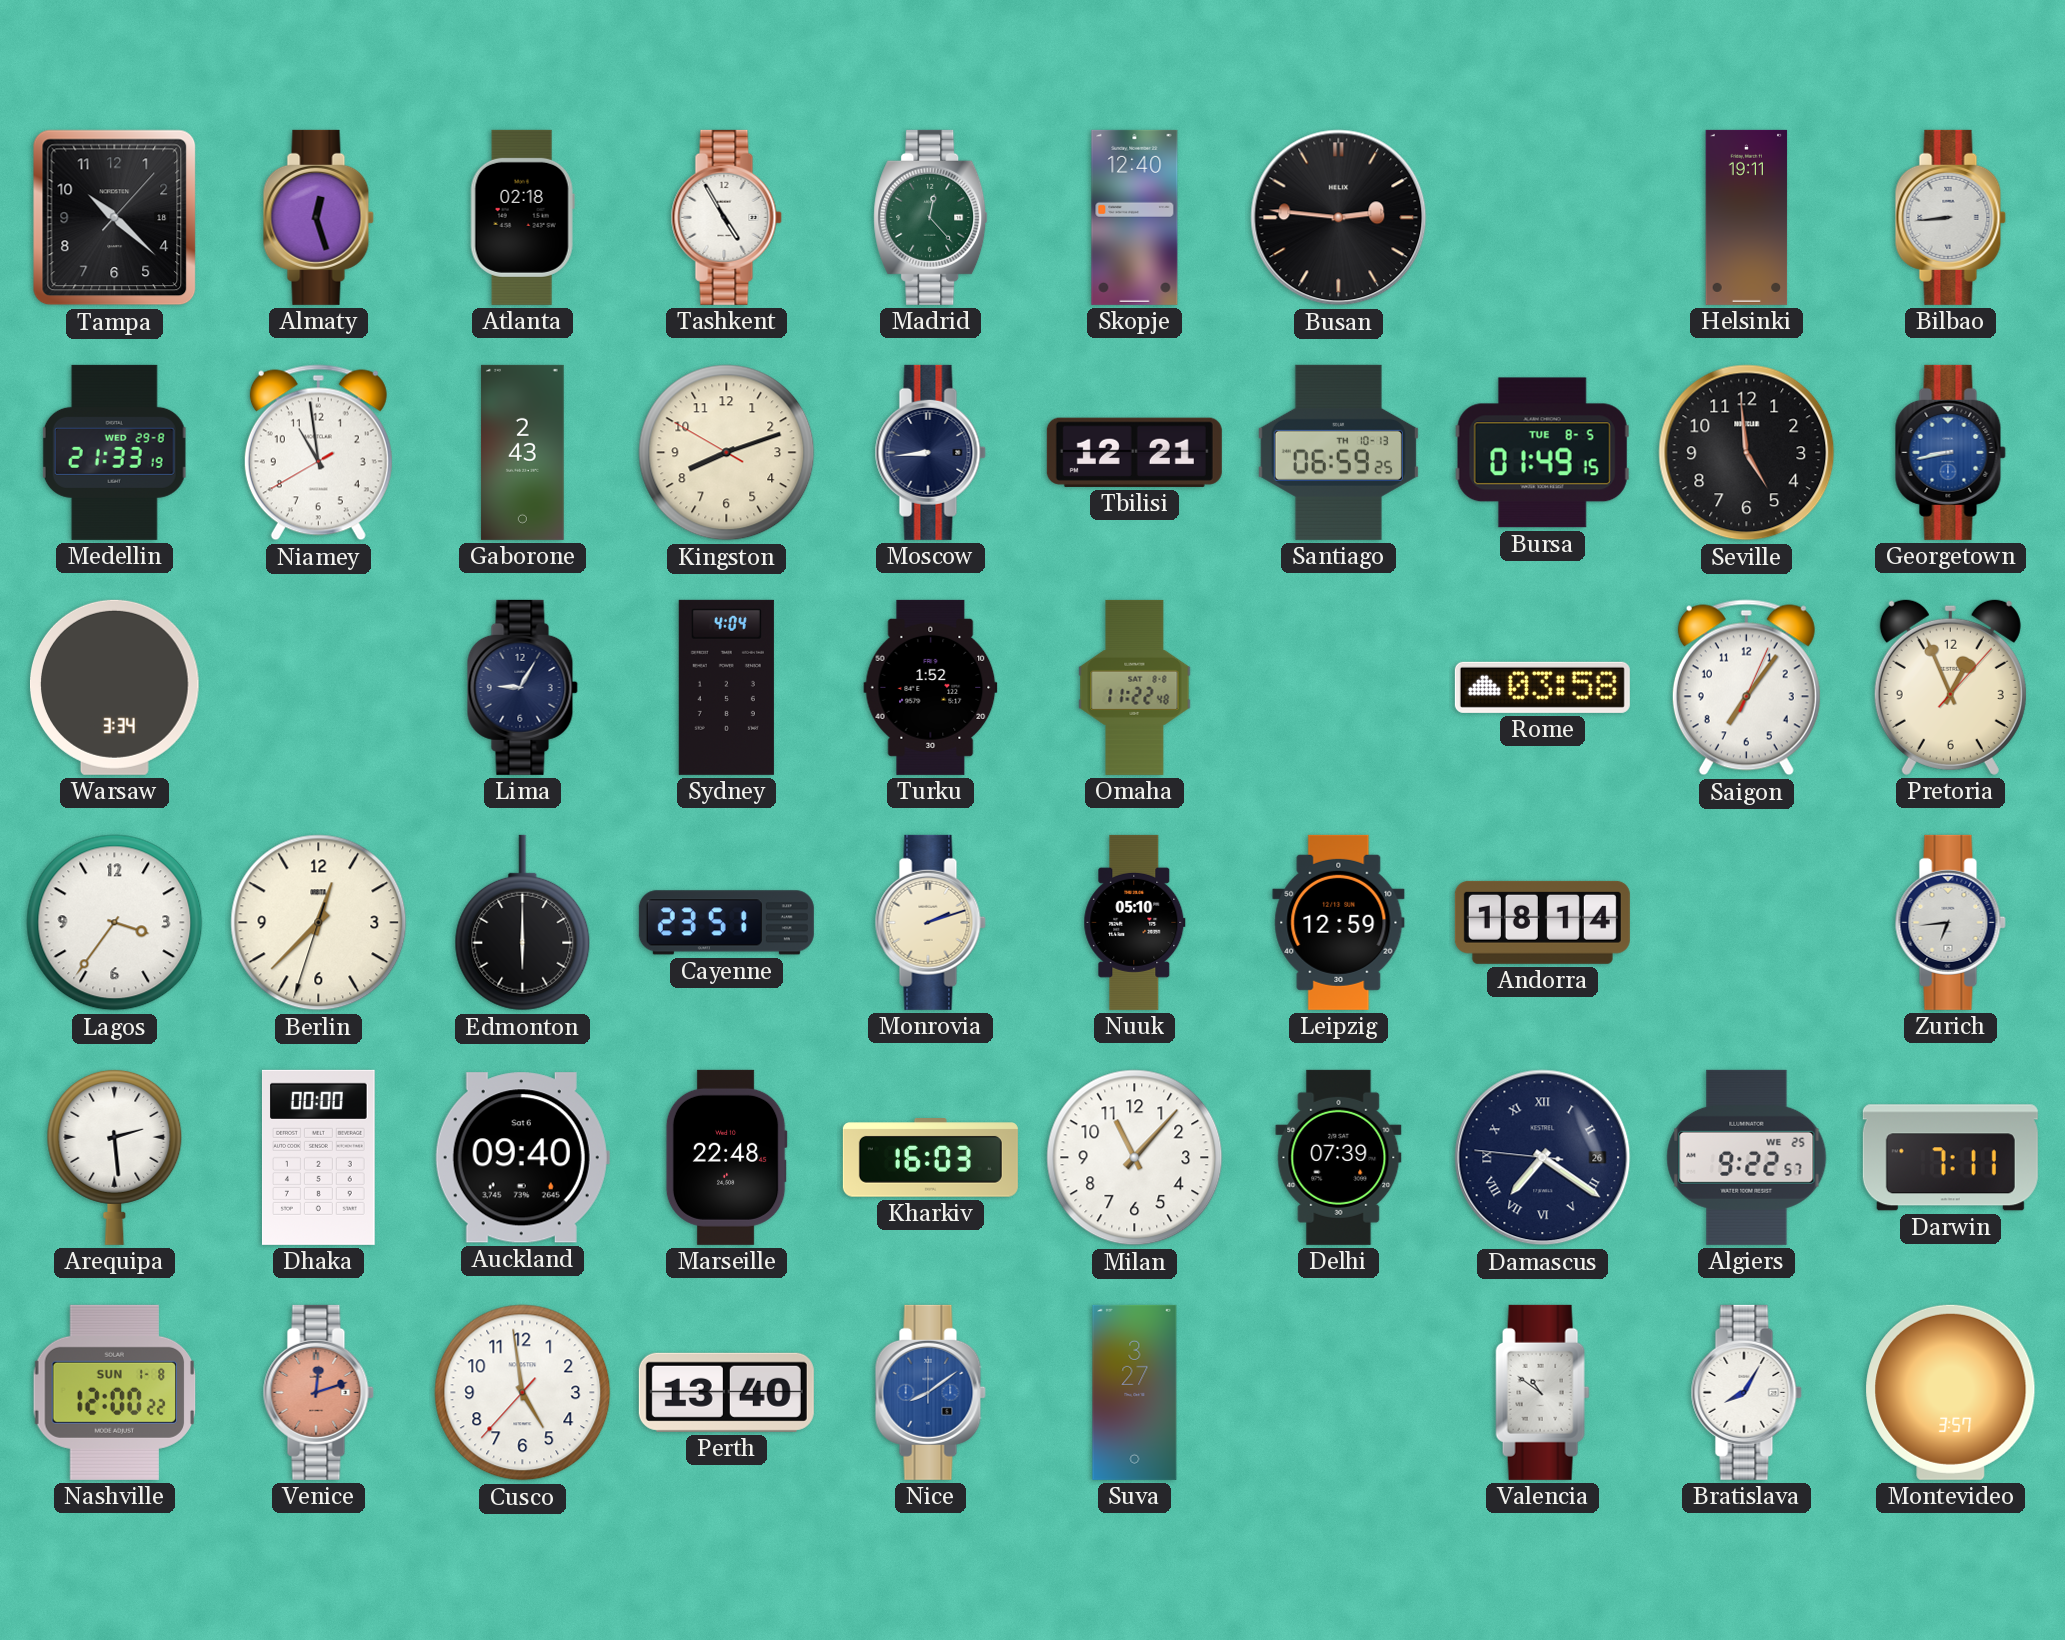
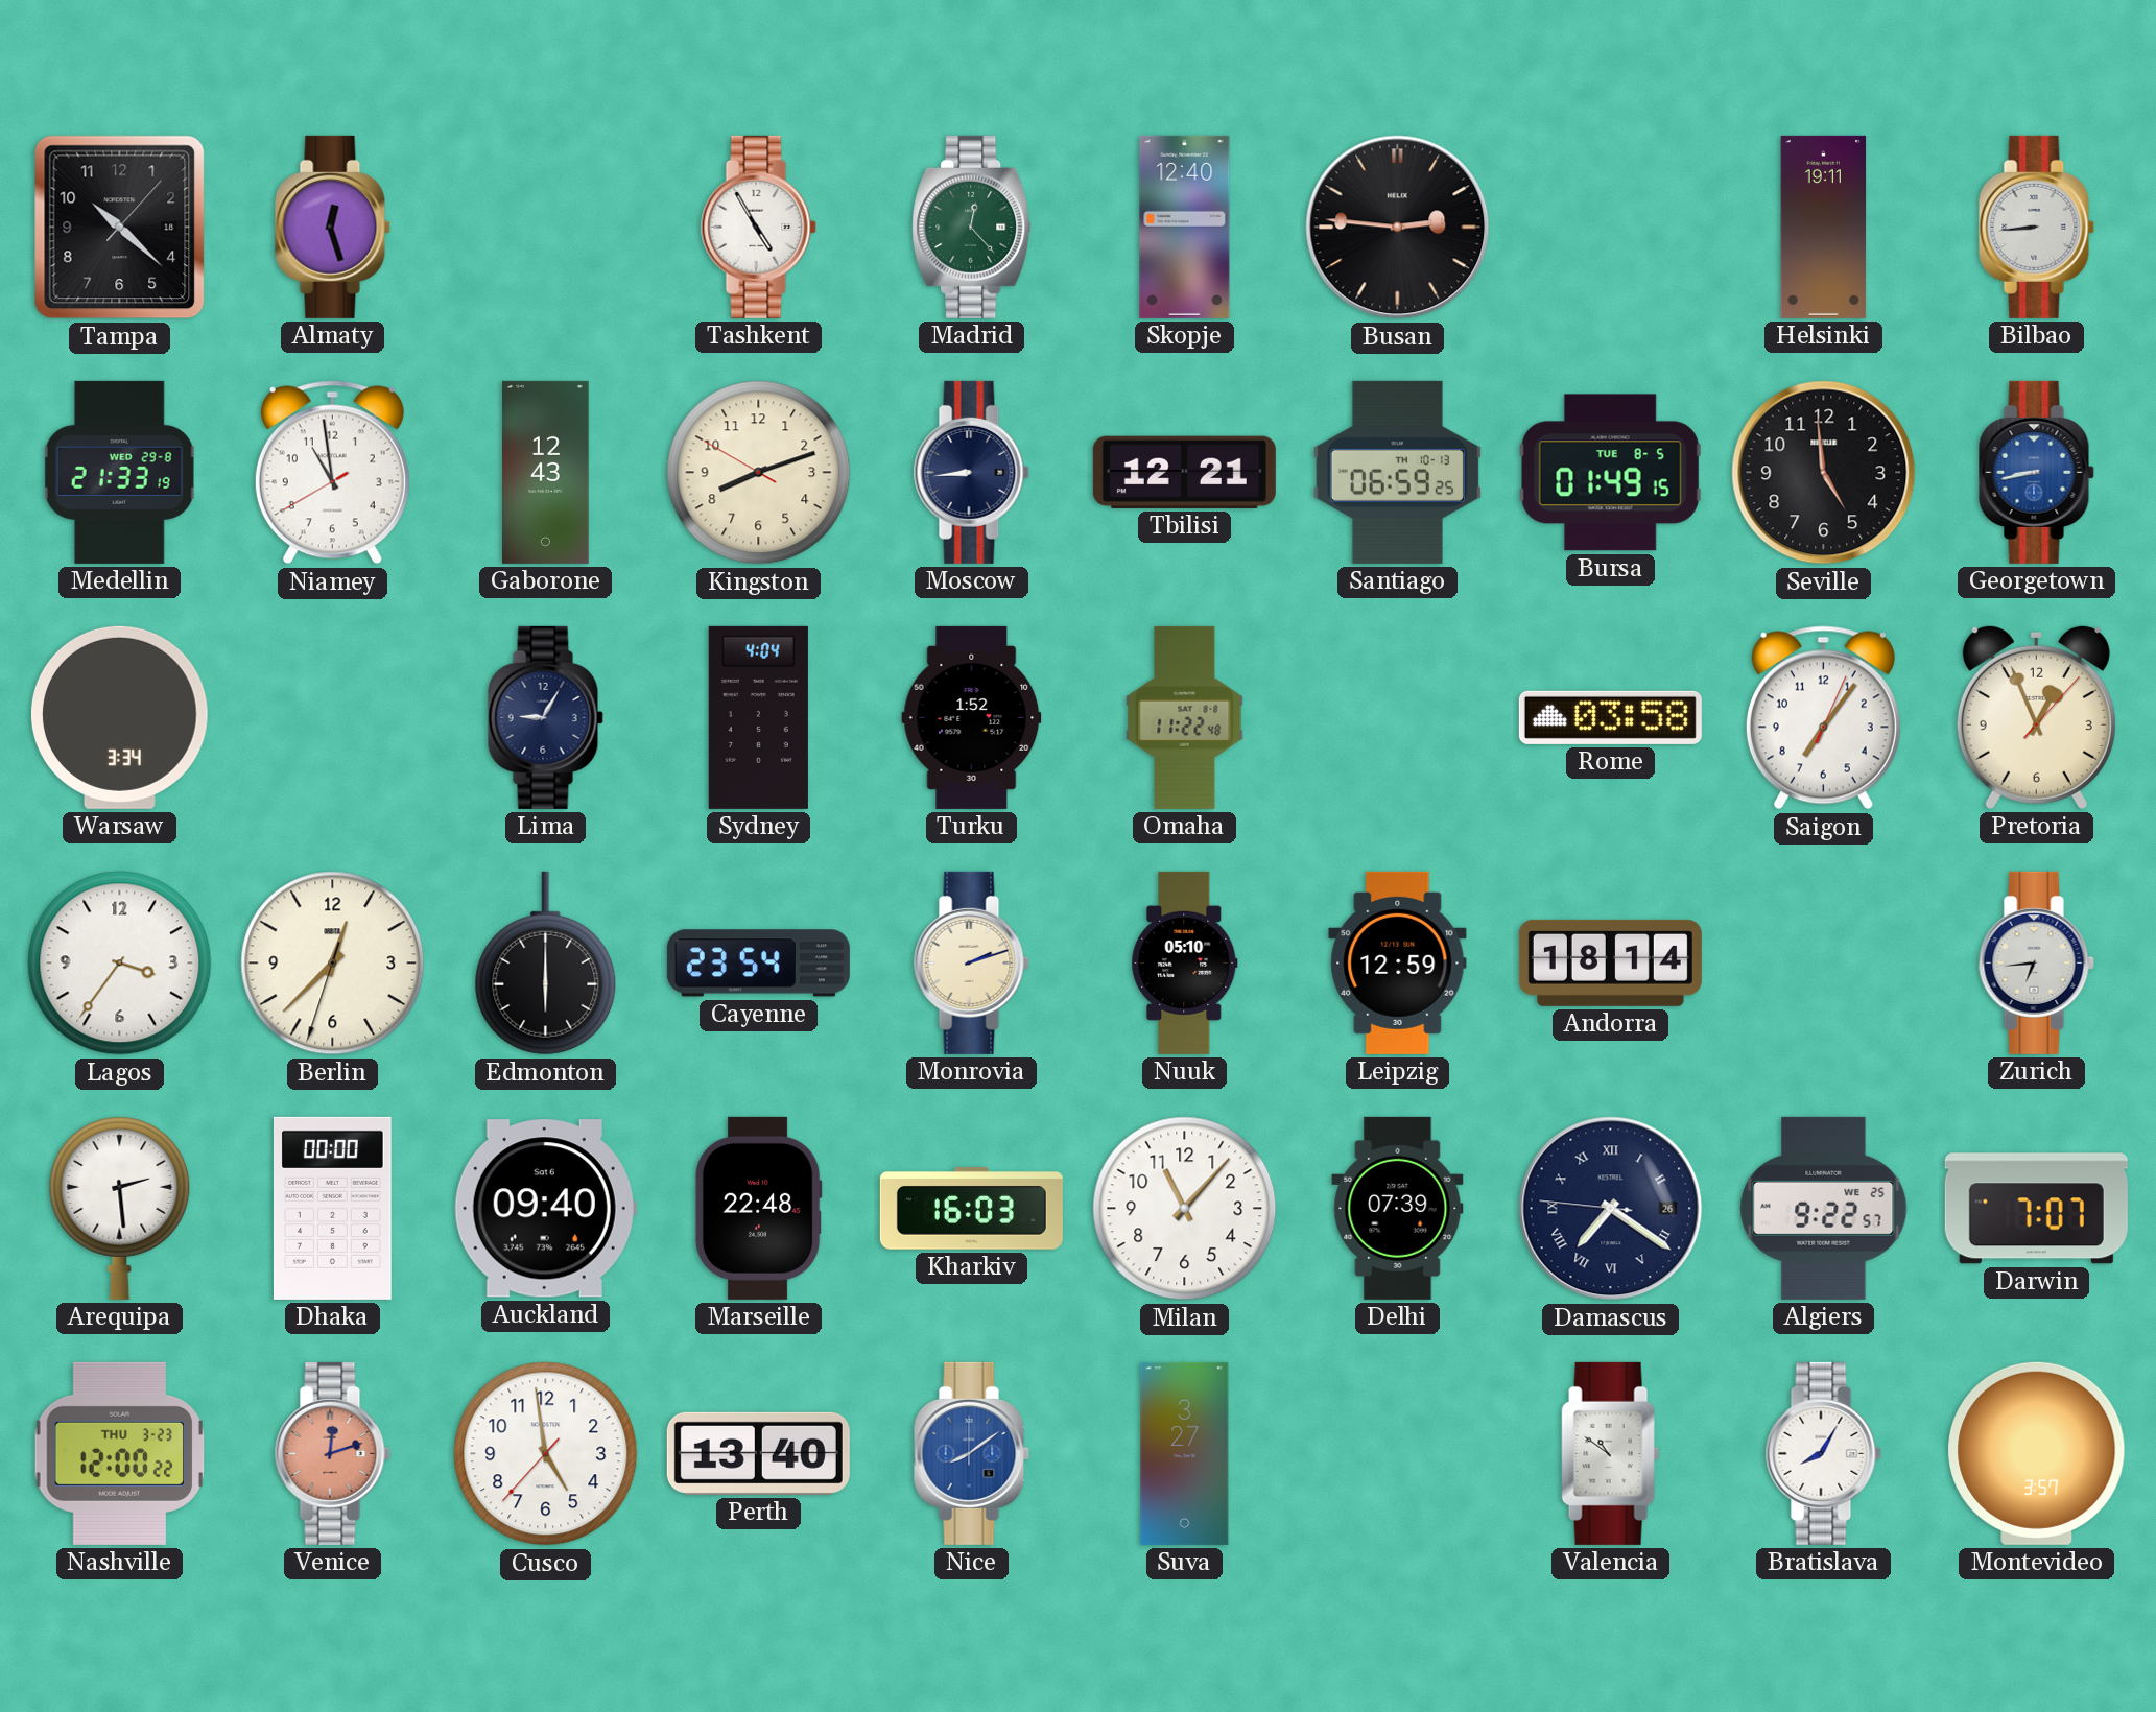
Atlanta: 02:18 -> none (522, 217)
Gaborone: 2:43 -> 12:43 (546, 472)
Cayenne: 23:51 -> 23:54 (758, 964)
Darwin: 7:11 -> 7:07 (2036, 1209)
Nashville date: SUN 1-8 -> THU 3-23 (120, 1453)
